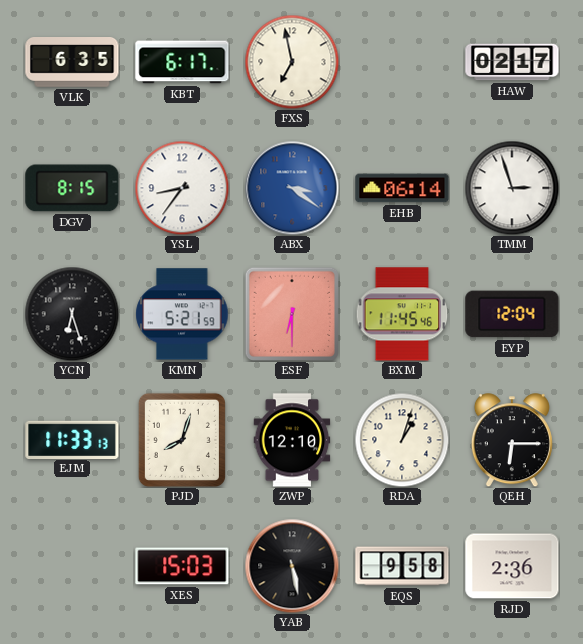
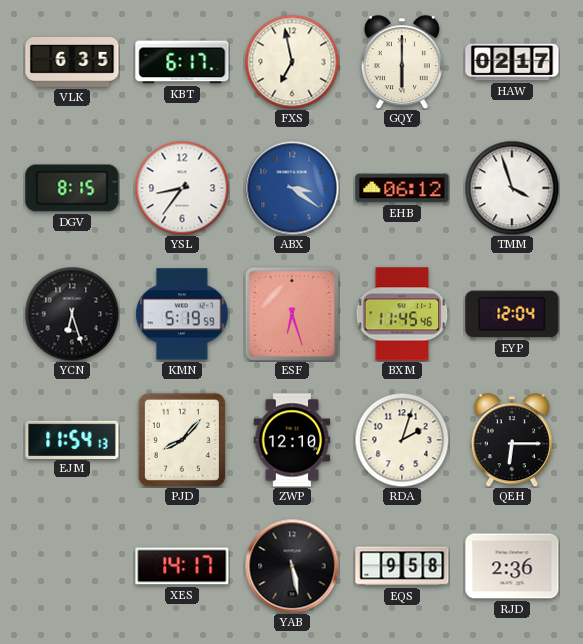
GQY: none -> 6:00 (402, 62)
EHB: 06:14 -> 06:12 (402, 188)
TMM: 2:57 -> 3:57 (512, 188)
KMN: 5:21 -> 5:19 (182, 314)
ESF: 6:30 -> 6:27 (292, 314)
EJM: 11:33 -> 11:54 (72, 439)
PJD: 8:03 -> 8:07 (182, 440)
RDA: 1:03 -> 2:03 (402, 440)
XES: 15:03 -> 14:17 (182, 566)
